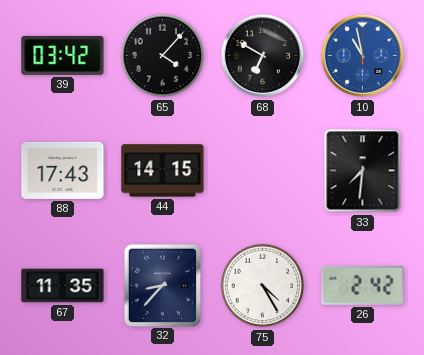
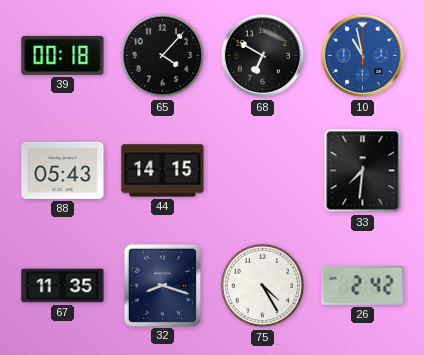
39: 03:42 -> 00:18 (63, 55)
88: 17:43 -> 05:43 (63, 170)
32: 8:37 -> 8:18 (162, 285)
